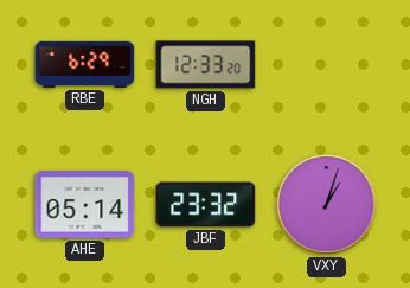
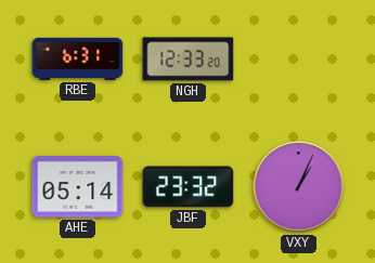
RBE: 6:29 -> 6:31 (78, 58)
VXY: 1:03 -> 1:04 (299, 187)
